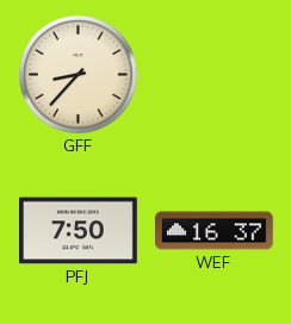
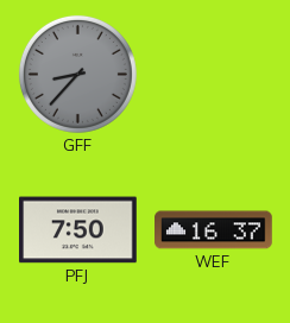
GFF dial: cream -> grey (77, 74)
